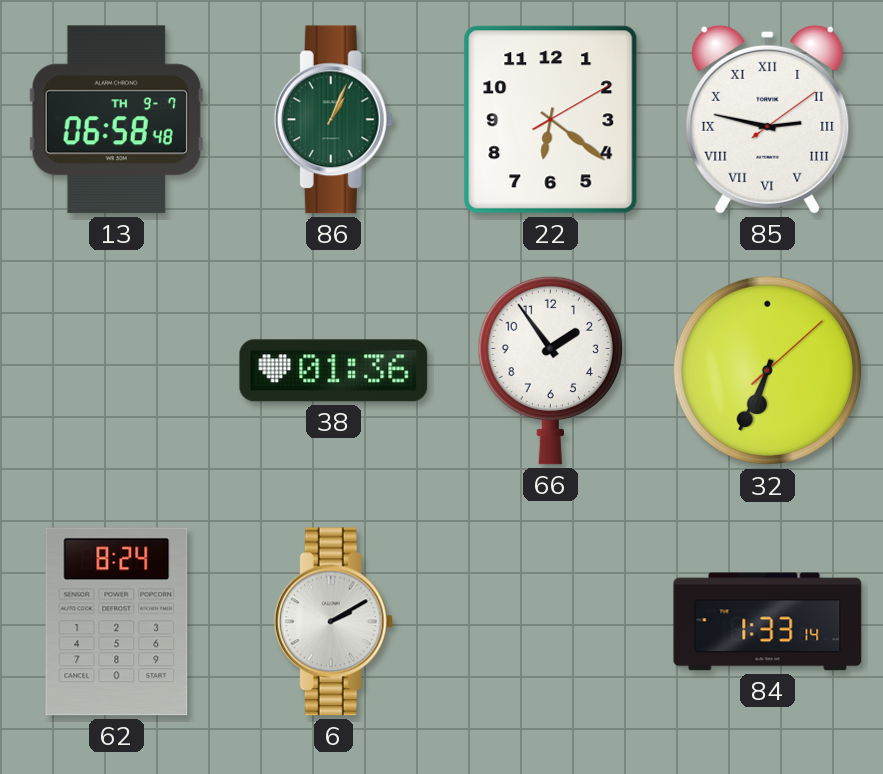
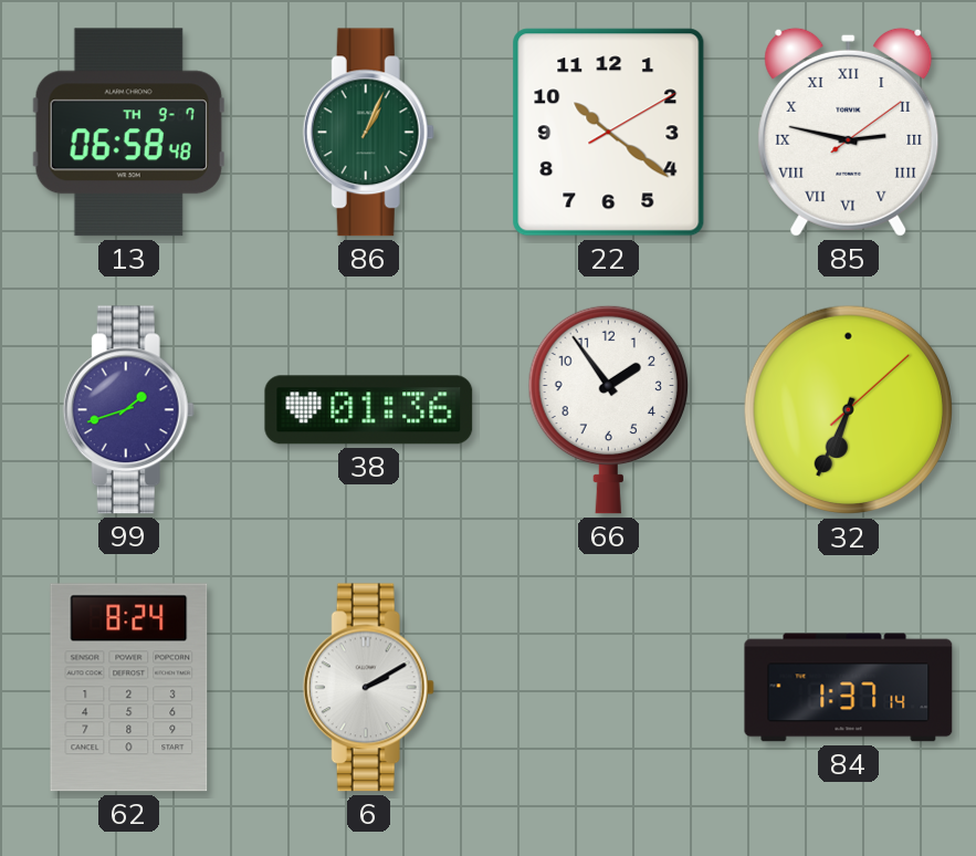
22: 6:21 -> 10:21 (609, 133)
99: none -> 1:42 (128, 410)
84: 1:33 -> 1:37 (849, 688)
